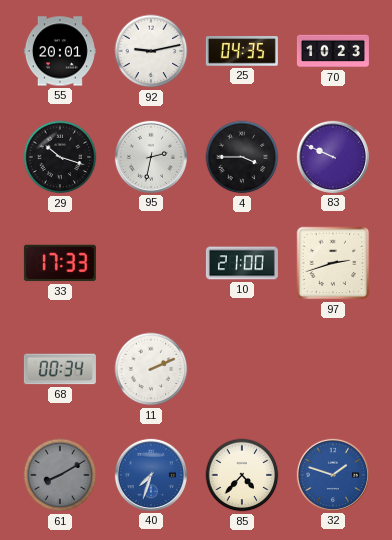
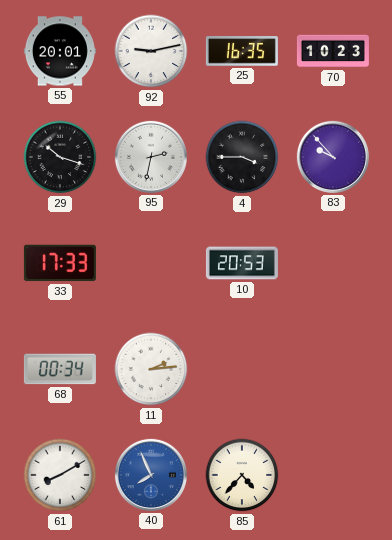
25: 04:35 -> 16:35 (242, 51)
83: 9:49 -> 9:53 (333, 157)
10: 21:00 -> 20:53 (242, 263)
97: 2:42 -> none (333, 263)
11: 2:11 -> 2:14 (151, 369)
61 dial: grey -> white (60, 475)
40: 7:33 -> 7:56 (151, 475)
32: 1:48 -> none (333, 475)
